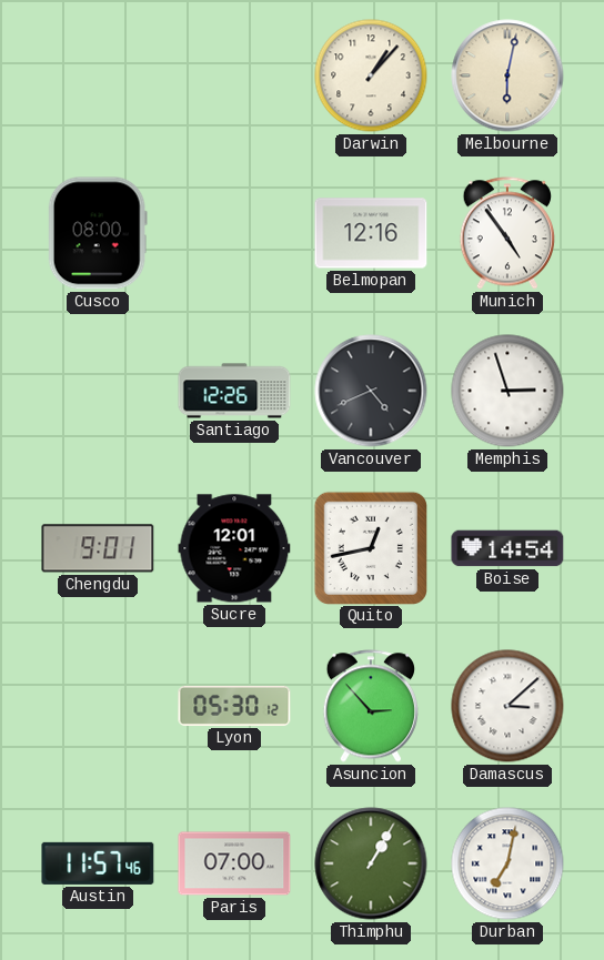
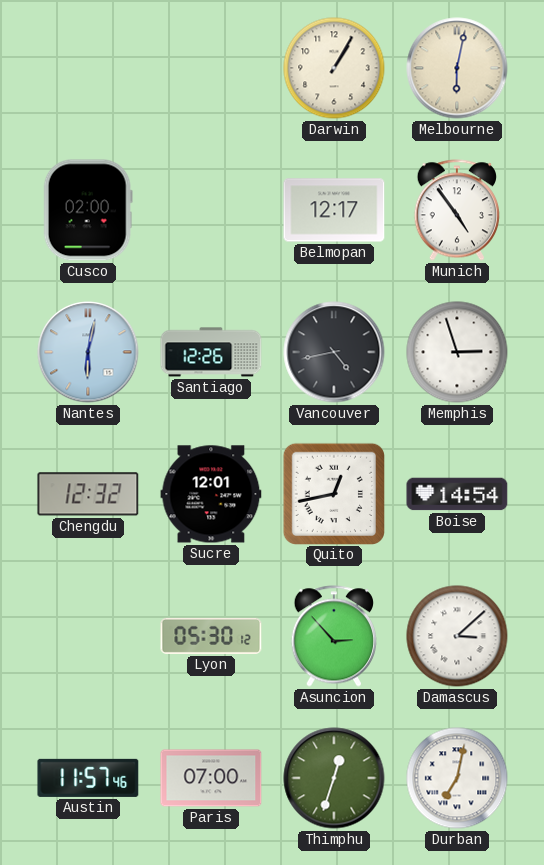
Darwin: 1:07 -> 1:05 (334, 68)
Cusco: 08:00 -> 02:00 (88, 210)
Belmopan: 12:16 -> 12:17 (334, 210)
Nantes: none -> 6:02 (88, 352)
Vancouver: 4:41 -> 4:43 (334, 352)
Chengdu: 9:01 -> 12:32 (88, 494)
Thimphu: 1:05 -> 12:33 (334, 778)
